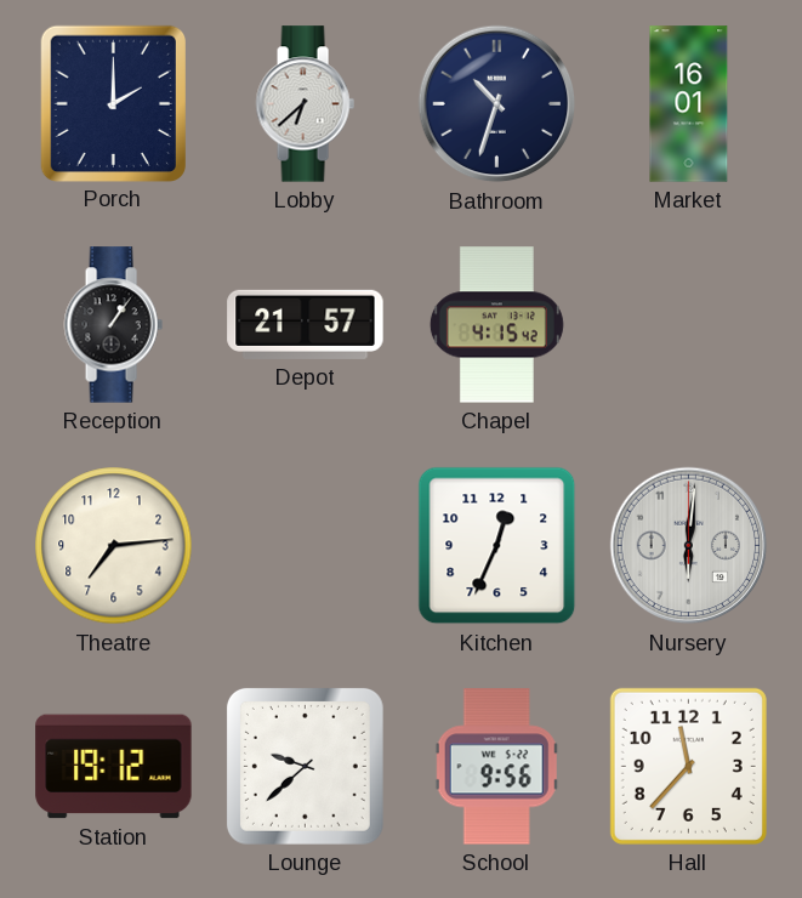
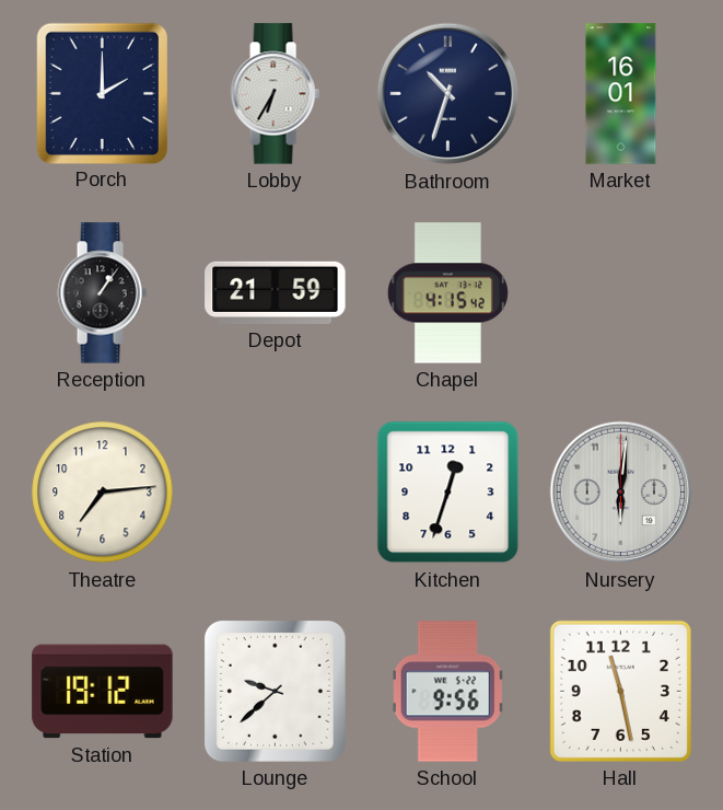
Lobby: 6:38 -> 6:35 (275, 94)
Depot: 21:57 -> 21:59 (276, 292)
Kitchen: 12:34 -> 12:33 (448, 493)
Hall: 11:37 -> 11:28 (620, 691)
